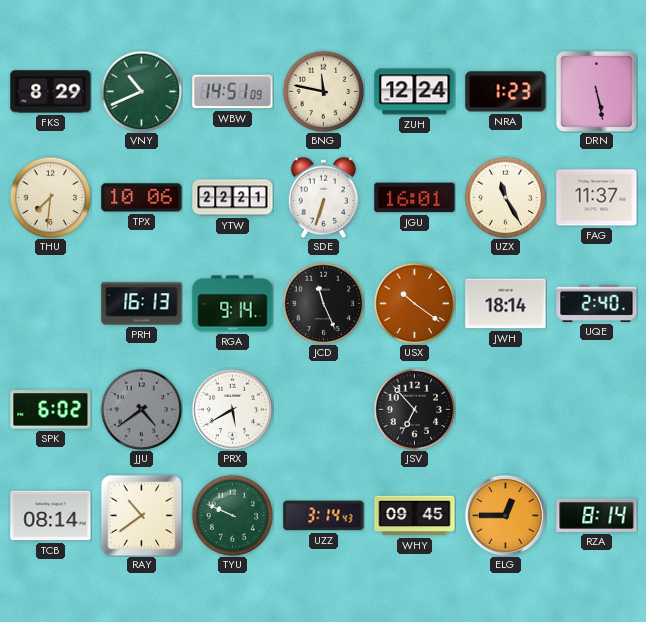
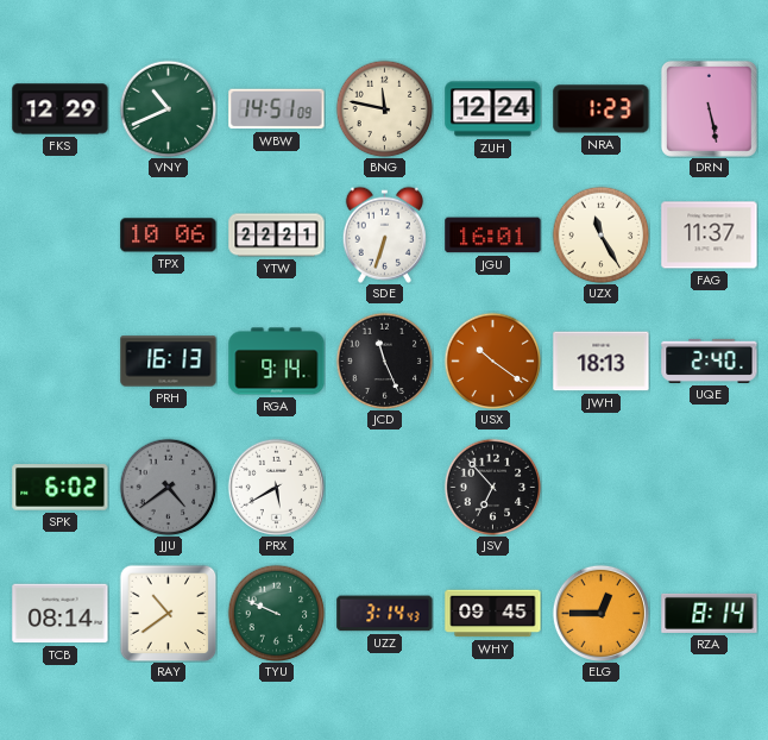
FKS: 8:29 -> 12:29 (61, 109)
THU: 7:31 -> none (50, 197)
JWH: 18:14 -> 18:13 (602, 362)
